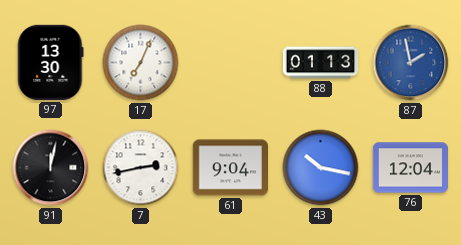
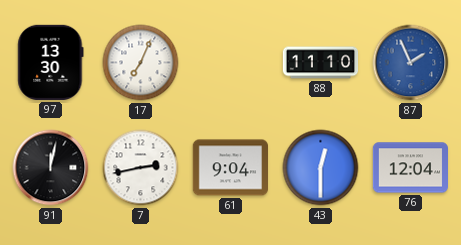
88: 01:13 -> 11:10 (321, 63)
87: 1:58 -> 1:56 (411, 63)
43: 10:17 -> 12:30 (321, 168)
